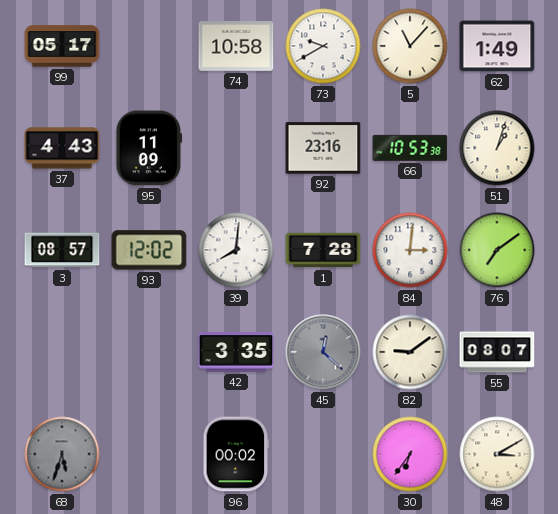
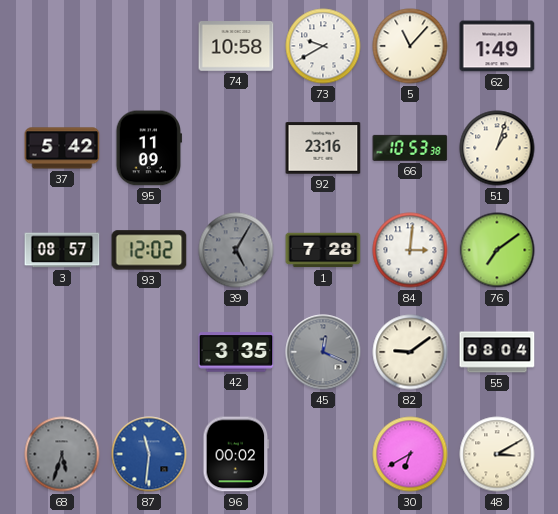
99: 05:17 -> none (62, 46)
37: 4:43 -> 5:42 (62, 148)
39: 8:01 -> 5:05 (236, 250)
39 dial: white -> grey (236, 250)
45: 12:22 -> 12:19 (323, 352)
55: 08:07 -> 08:04 (497, 352)
87: none -> 11:31 (149, 454)
30: 6:36 -> 6:40 (410, 454)
